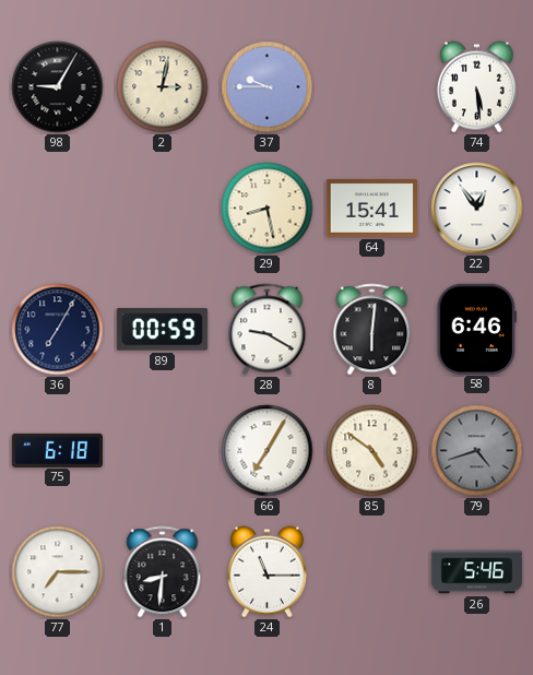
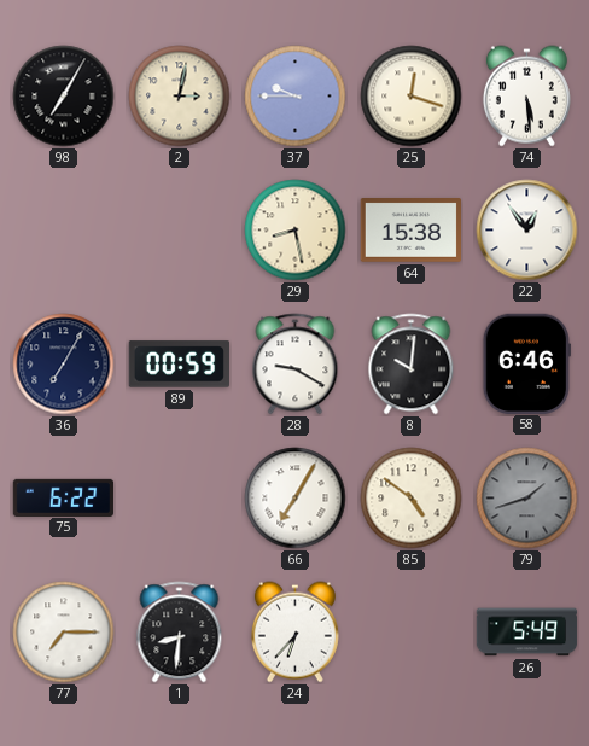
98: 9:05 -> 7:05 (64, 97)
25: none -> 12:18 (412, 97)
64: 15:41 -> 15:38 (410, 231)
8: 6:01 -> 10:01 (412, 365)
75: 6:18 -> 6:22 (64, 497)
79: 4:42 -> 1:42 (527, 499)
24: 11:15 -> 6:37 (294, 633)
26: 5:46 -> 5:49 (527, 633)
